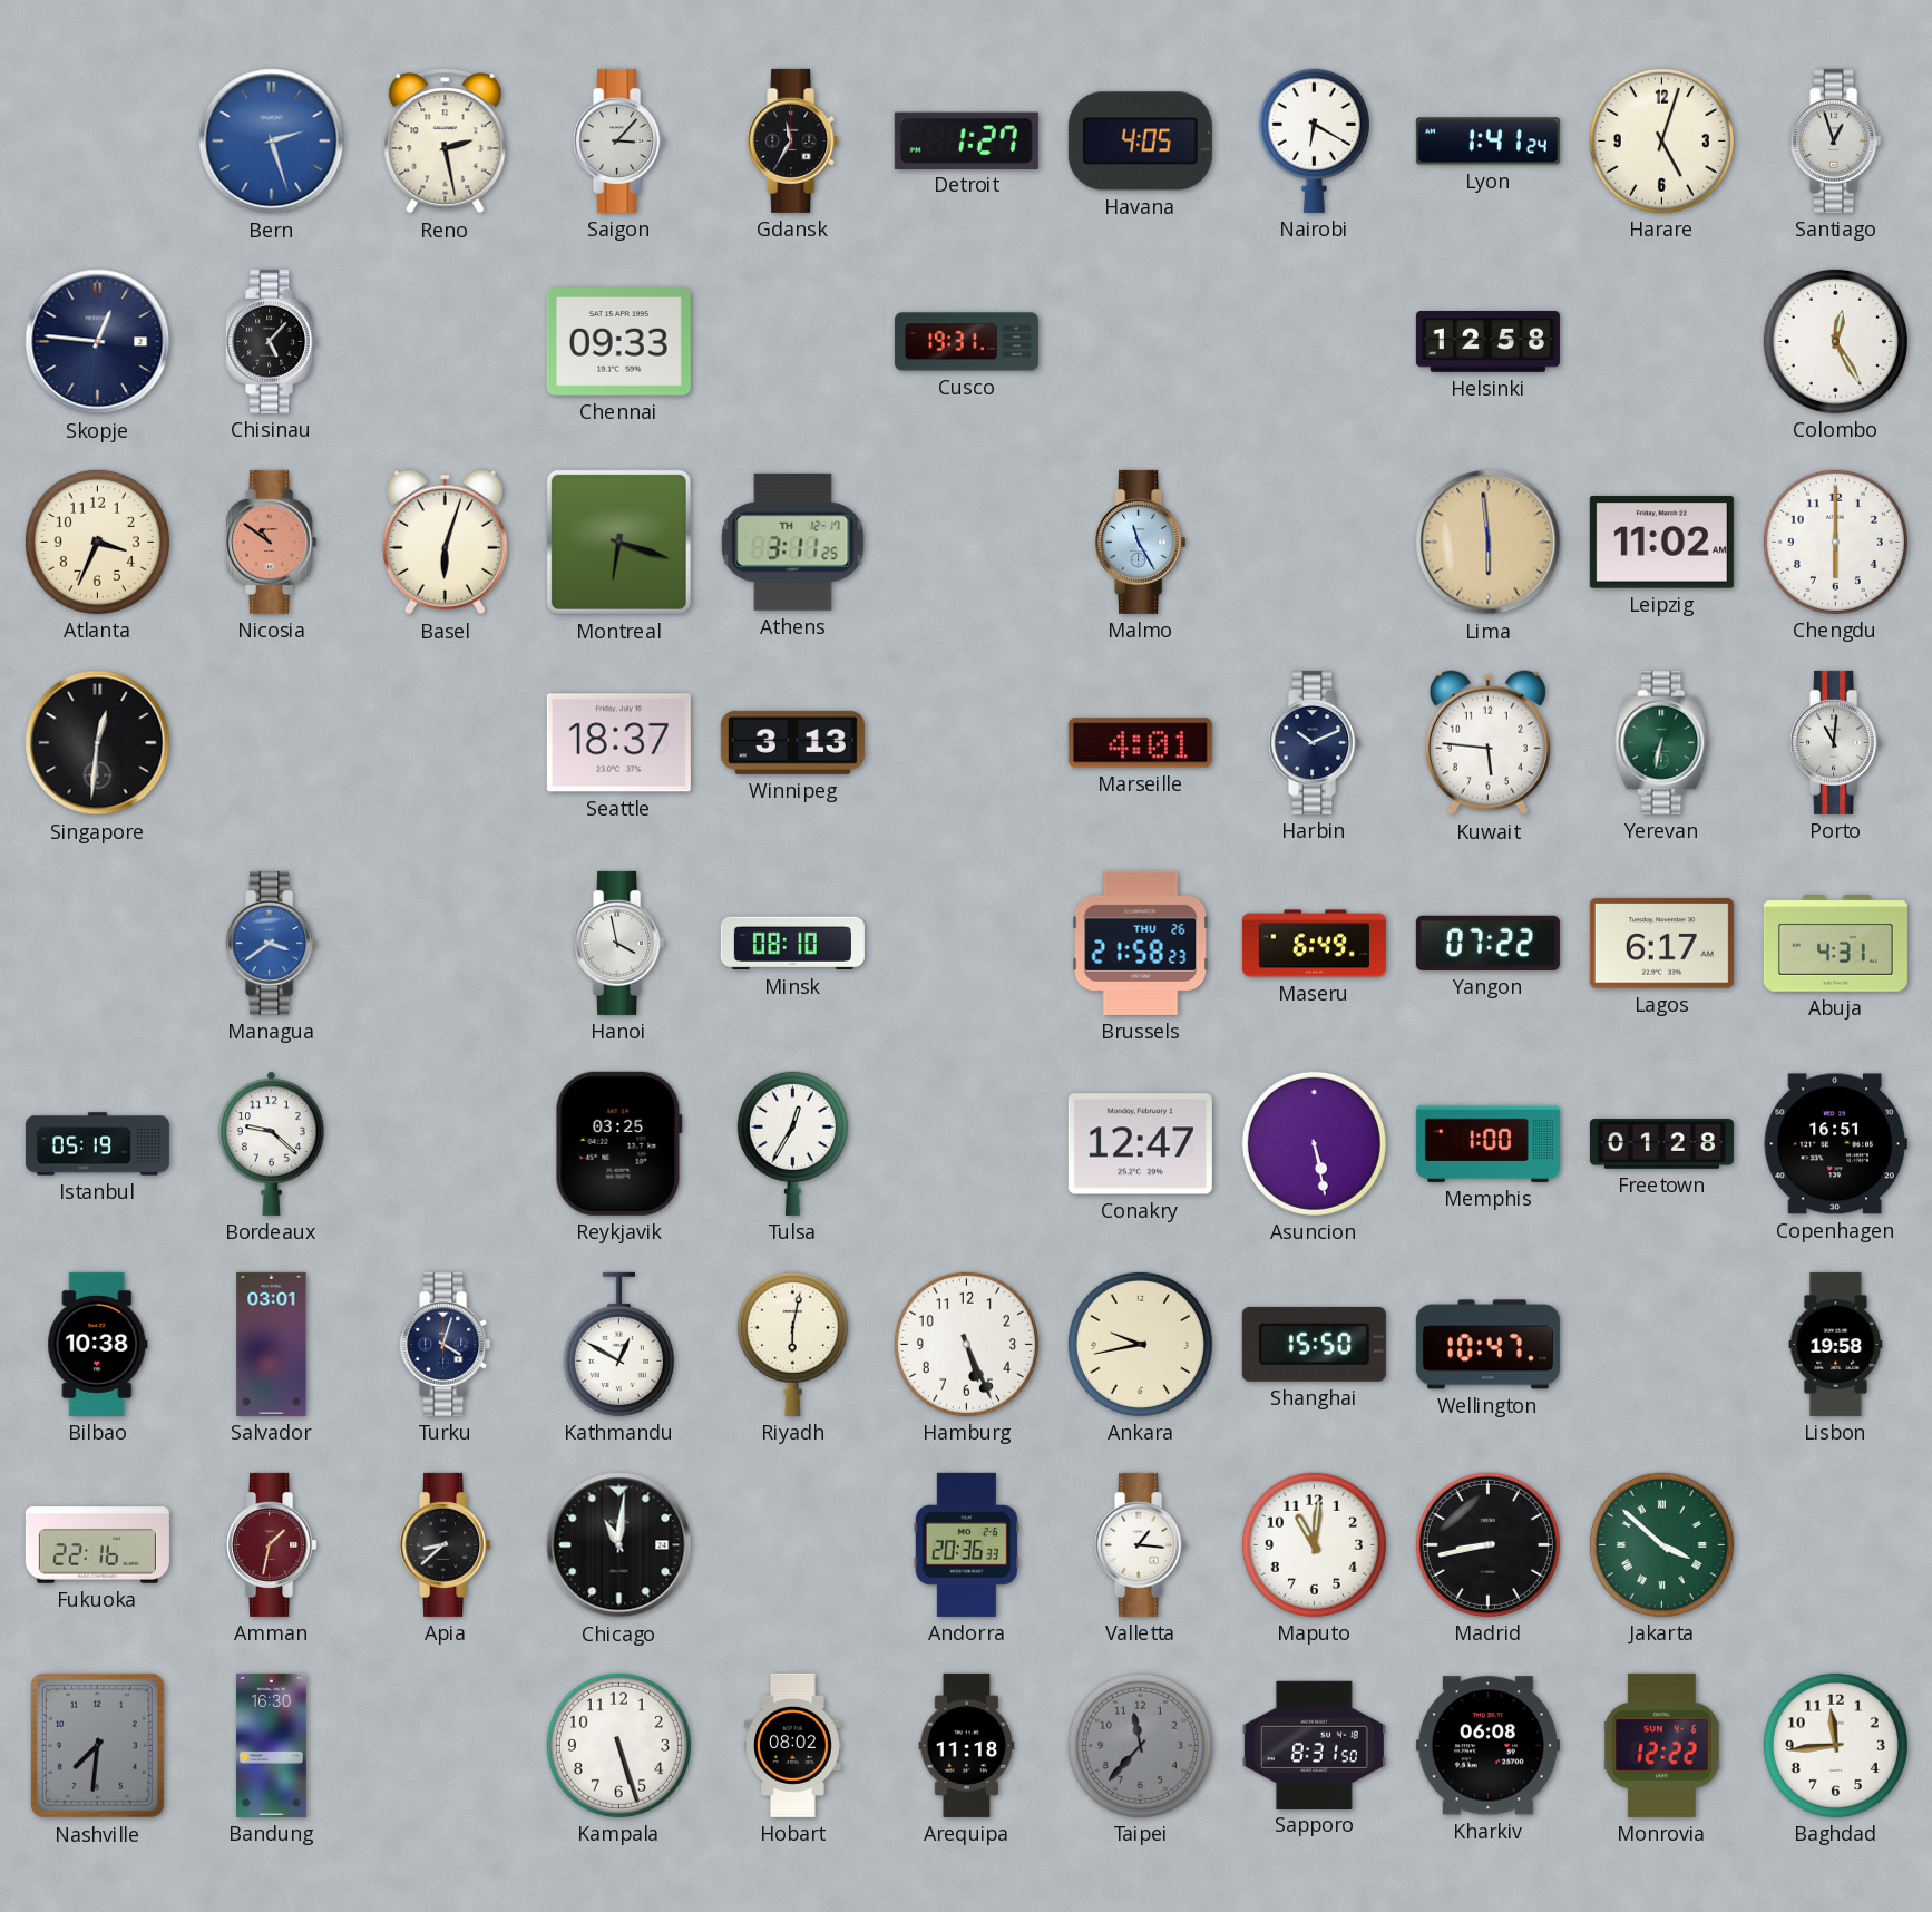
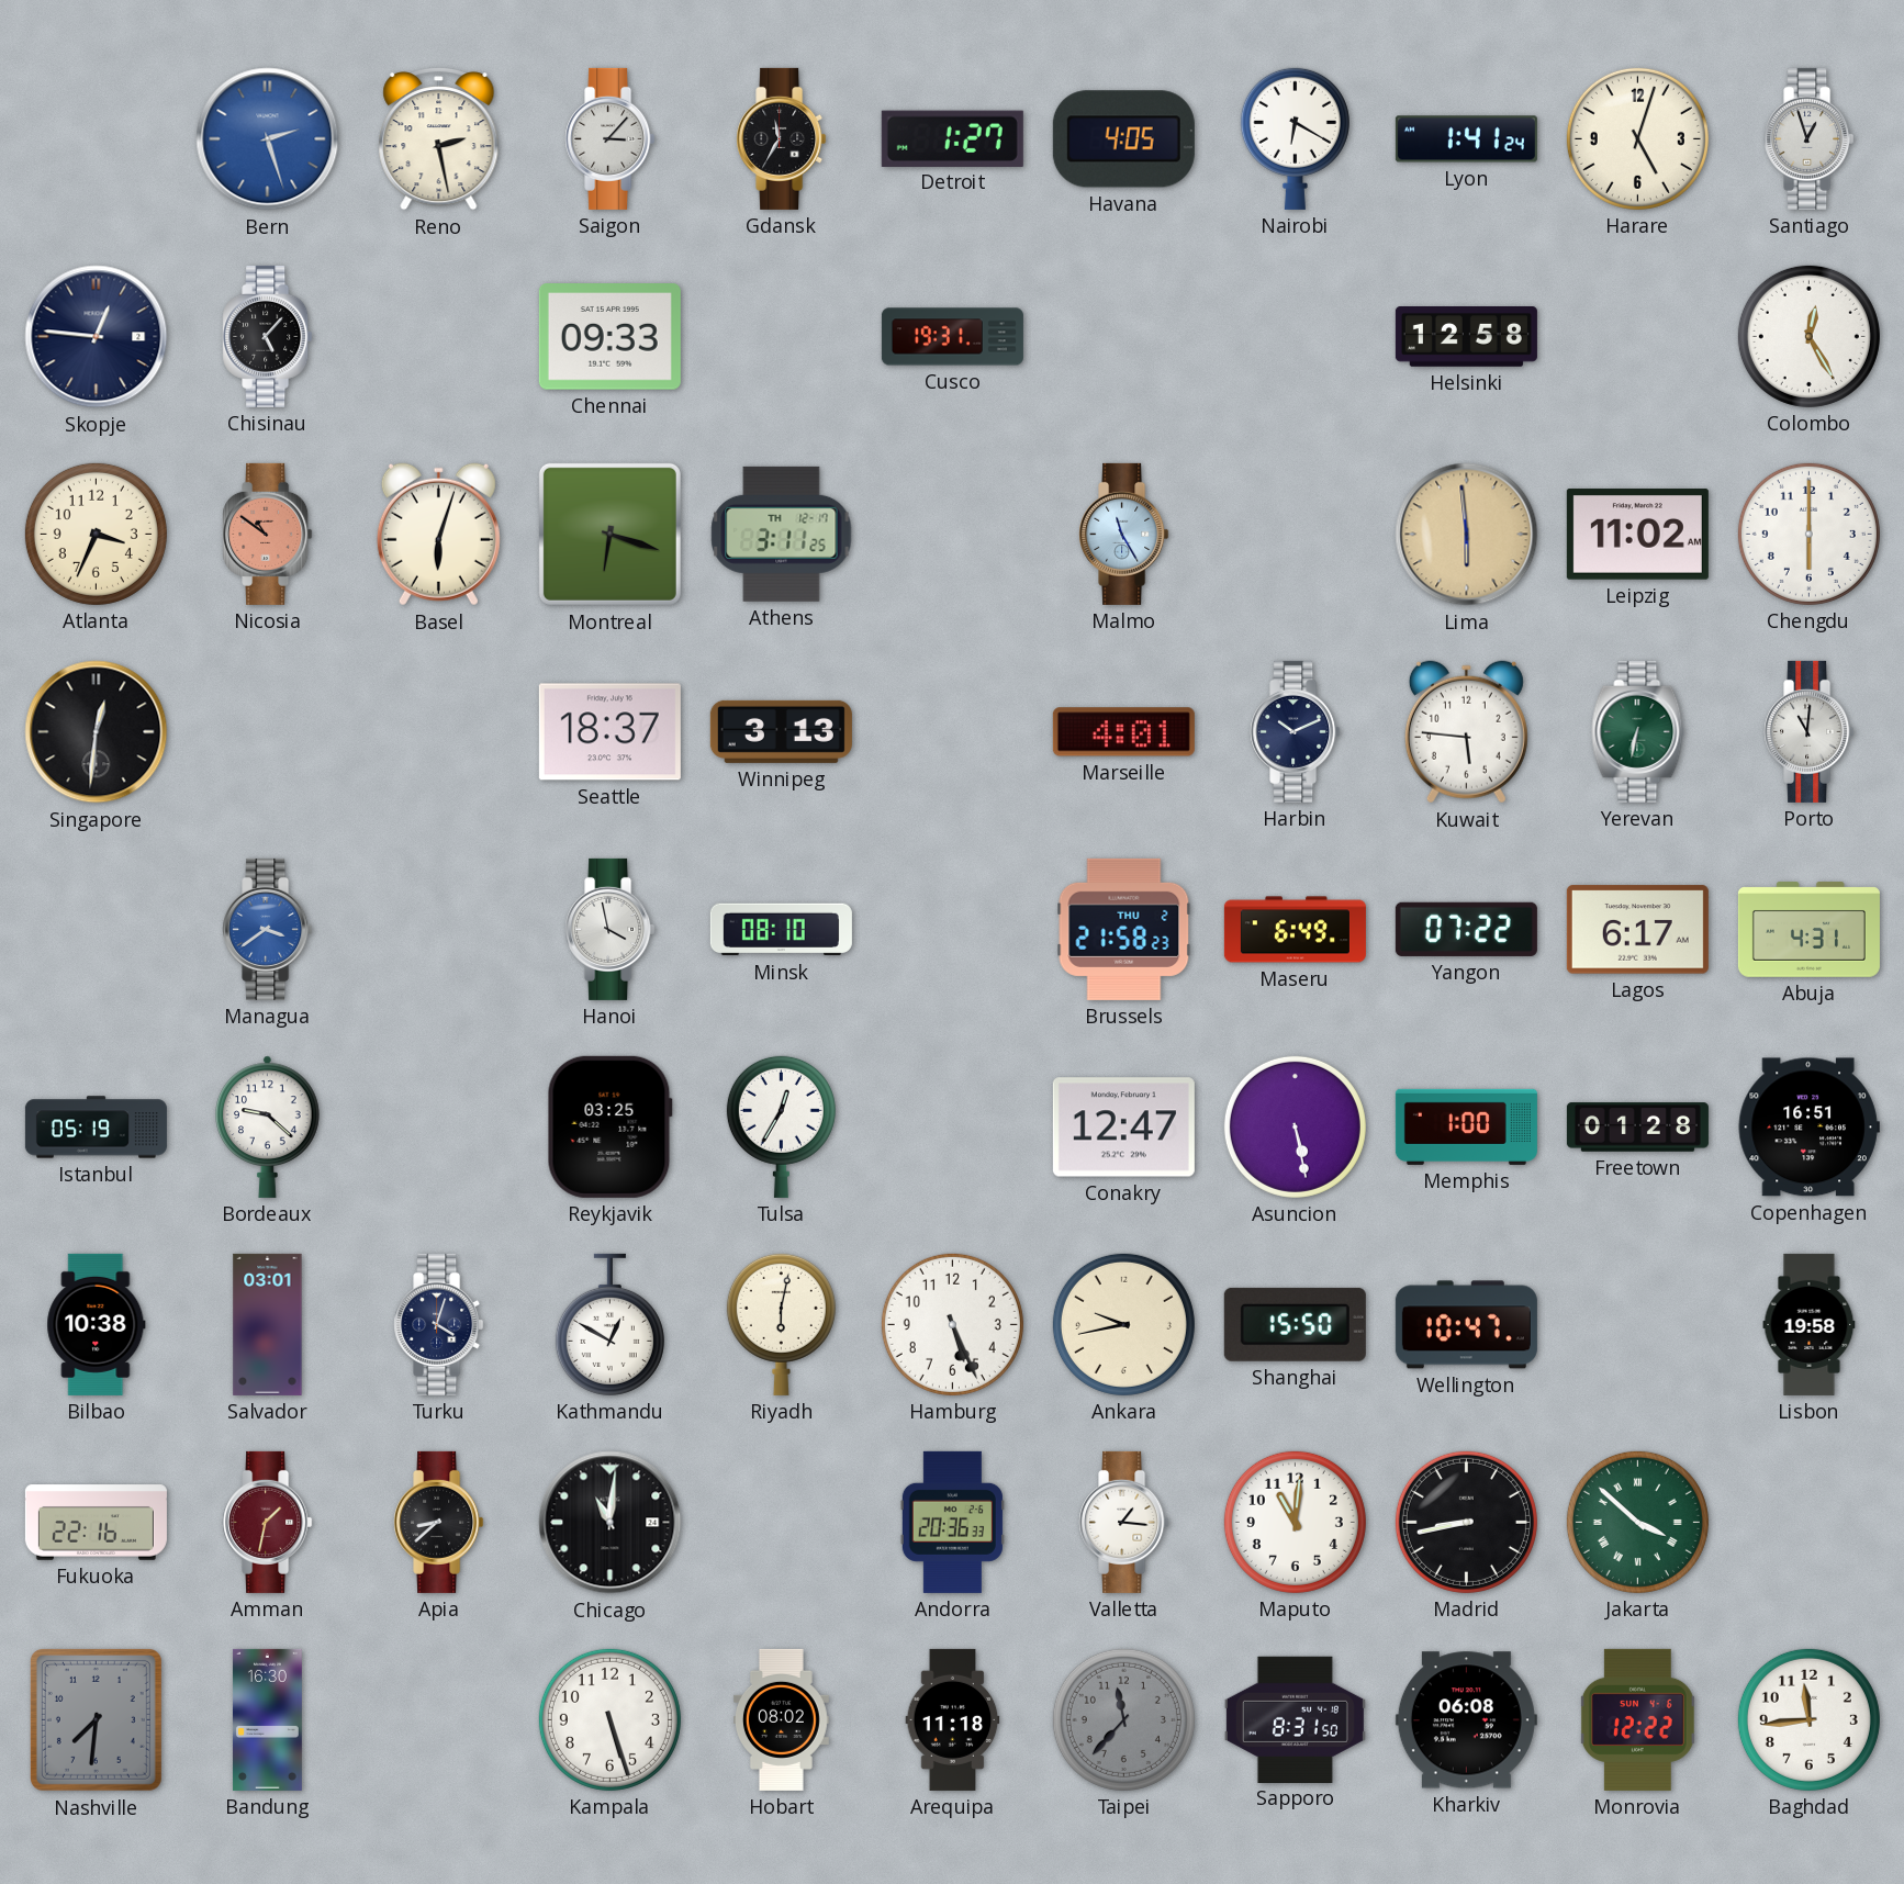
Brussels date: THU 26 -> THU 2 (1124, 929)
